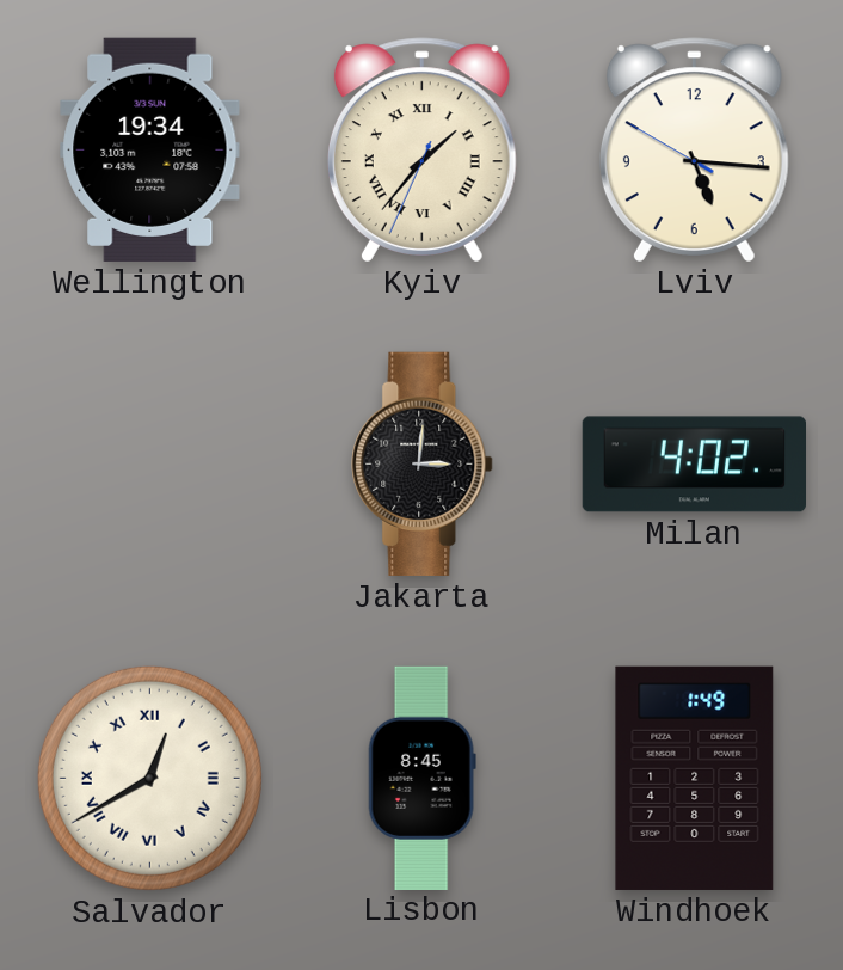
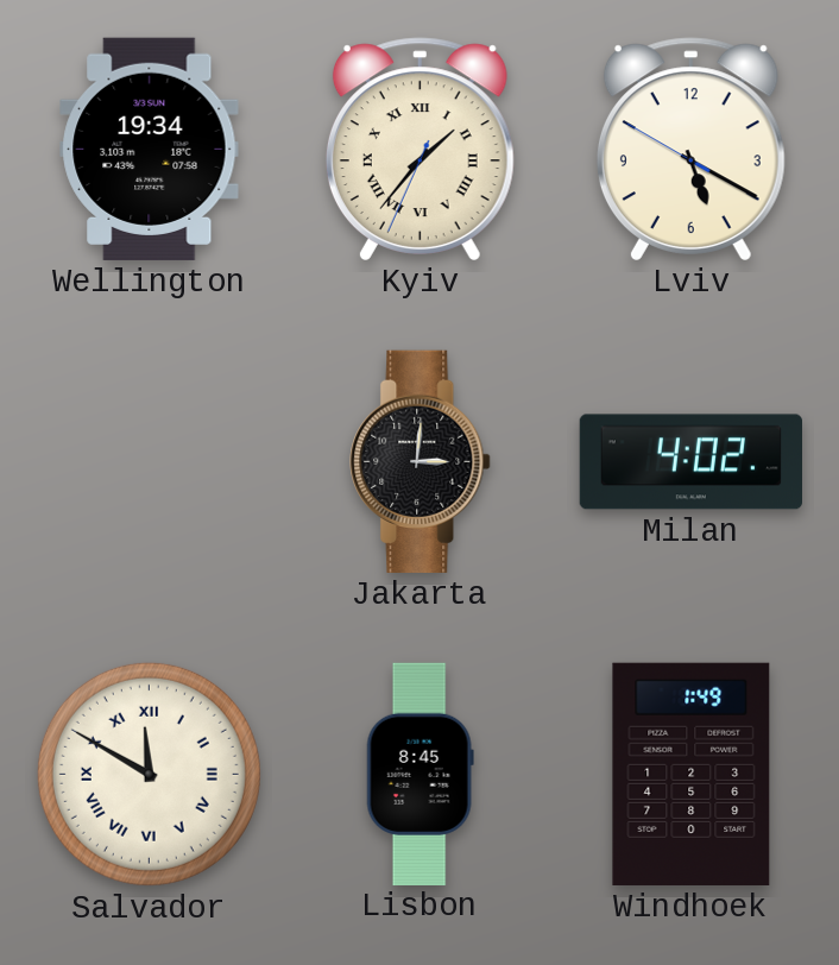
Lviv: 5:15 -> 5:19 (690, 149)
Salvador: 12:40 -> 11:50 (149, 774)
